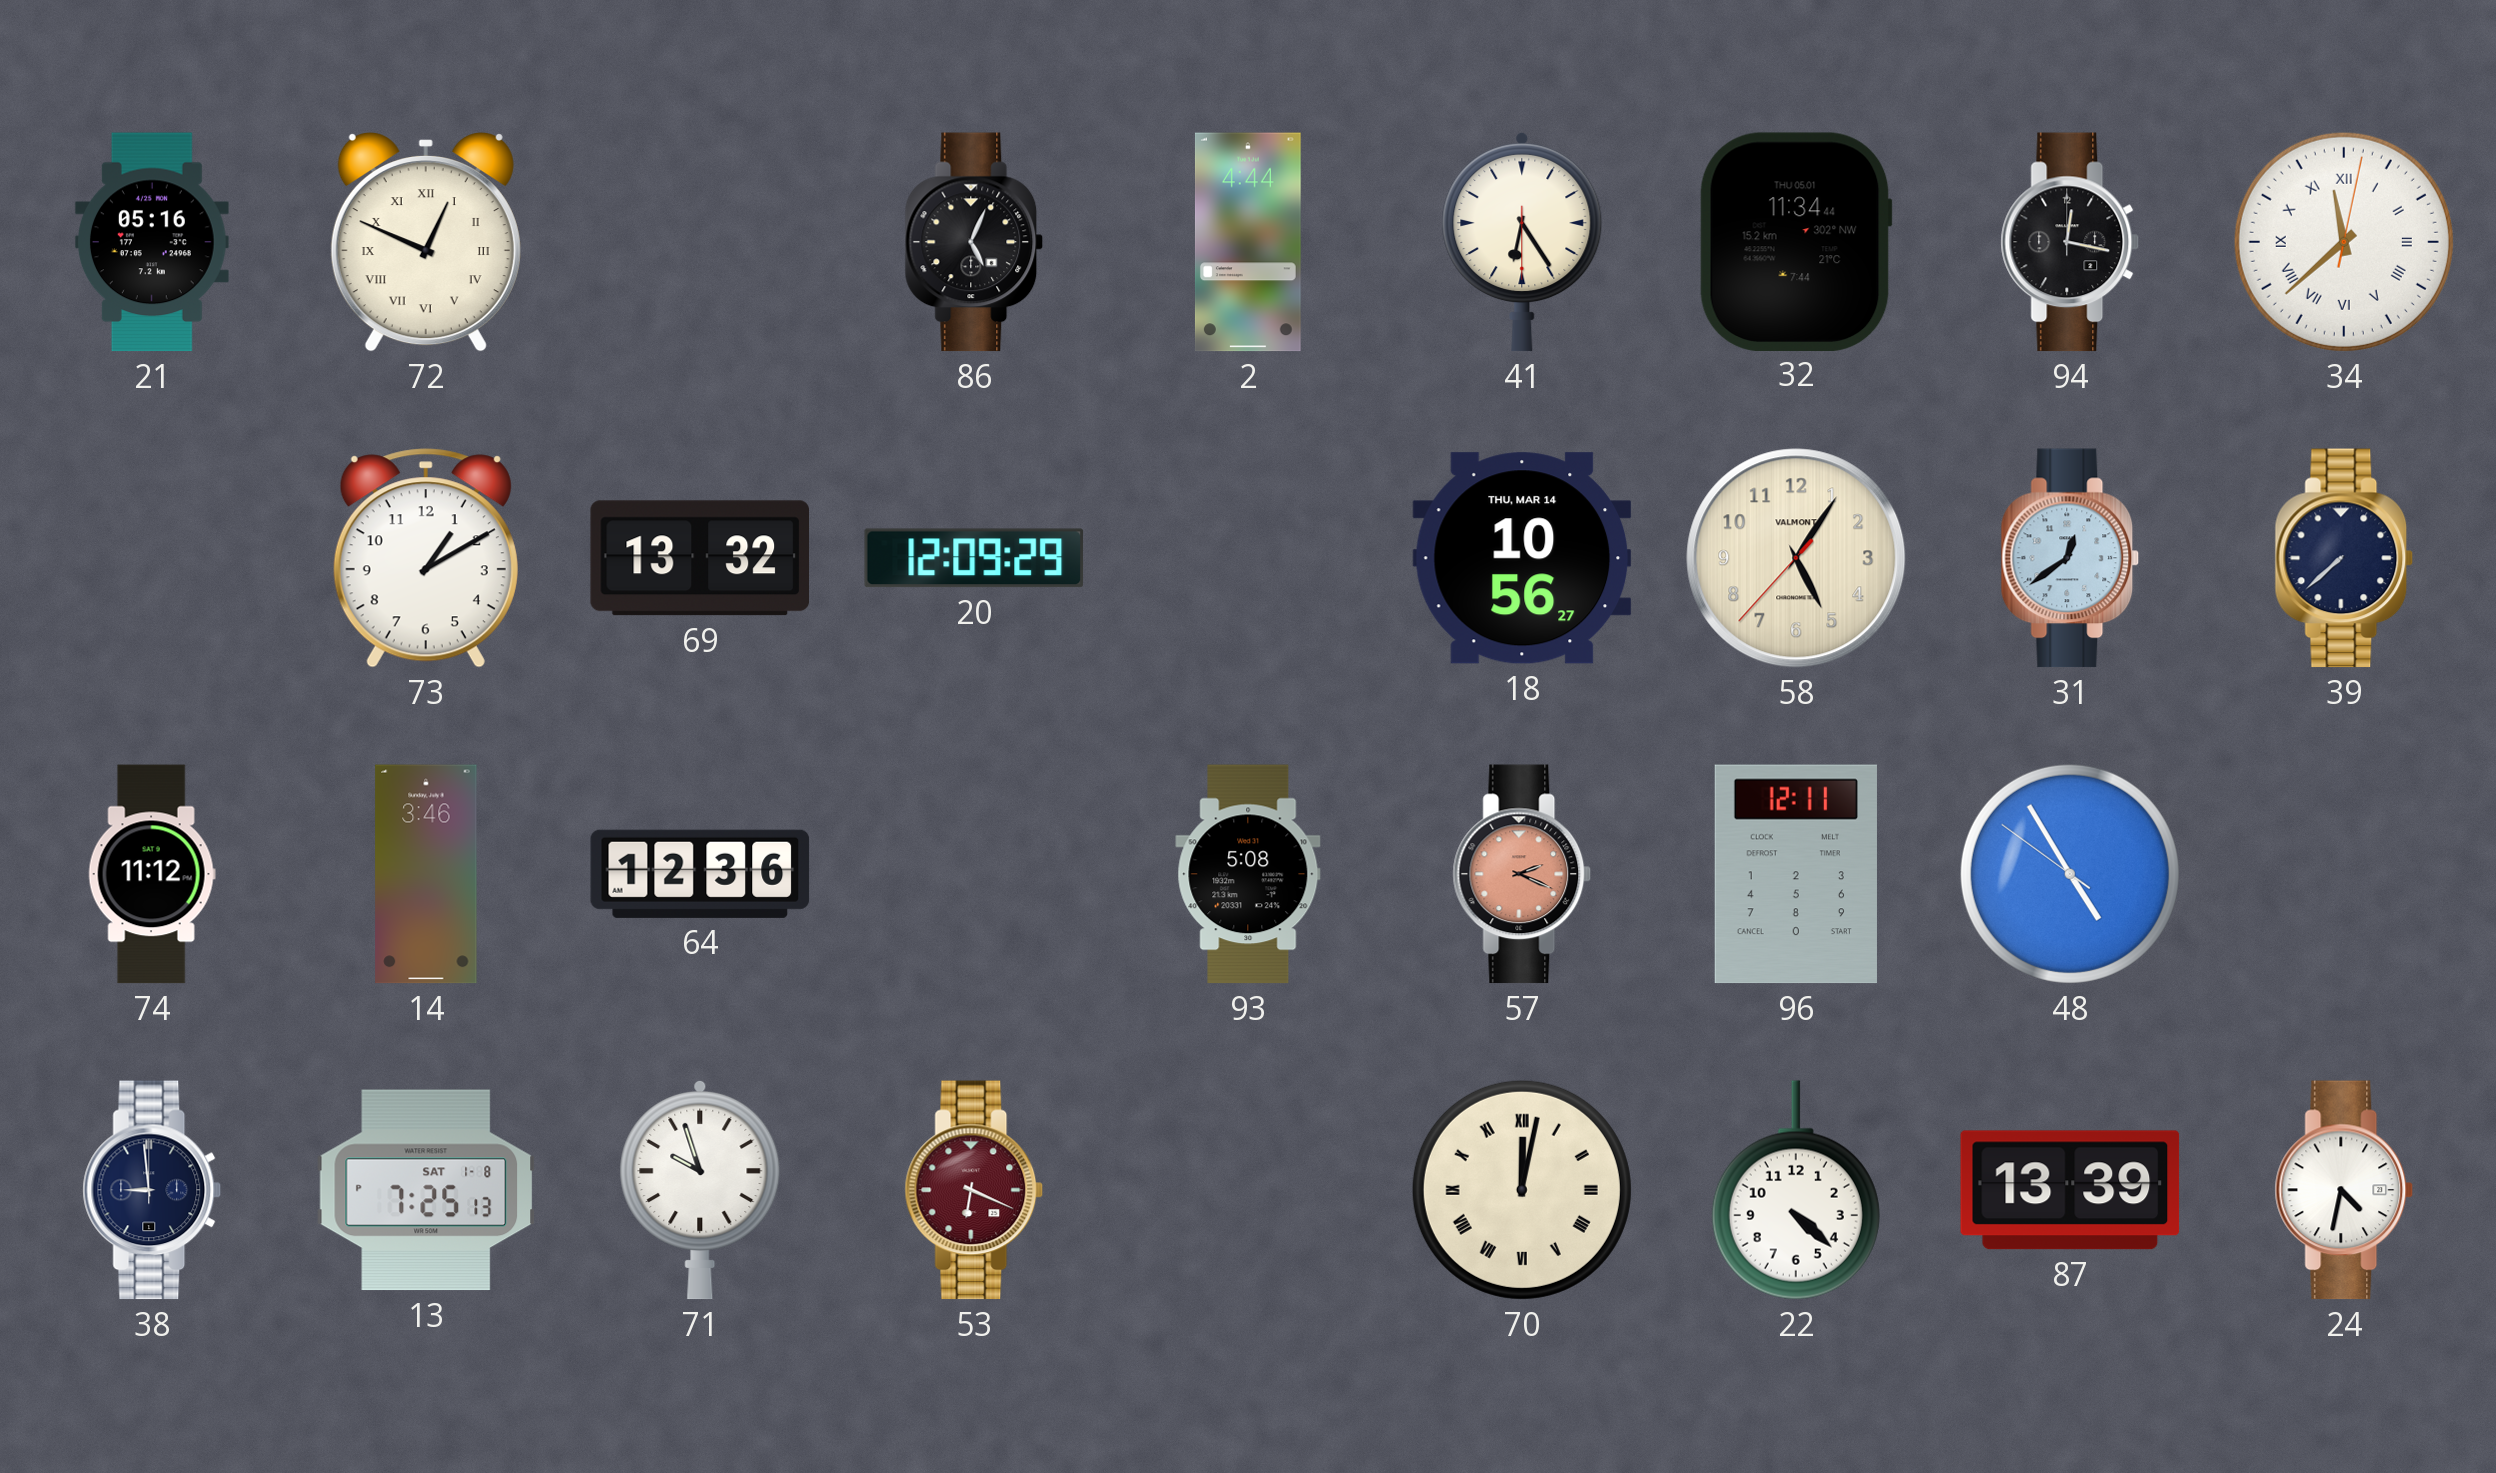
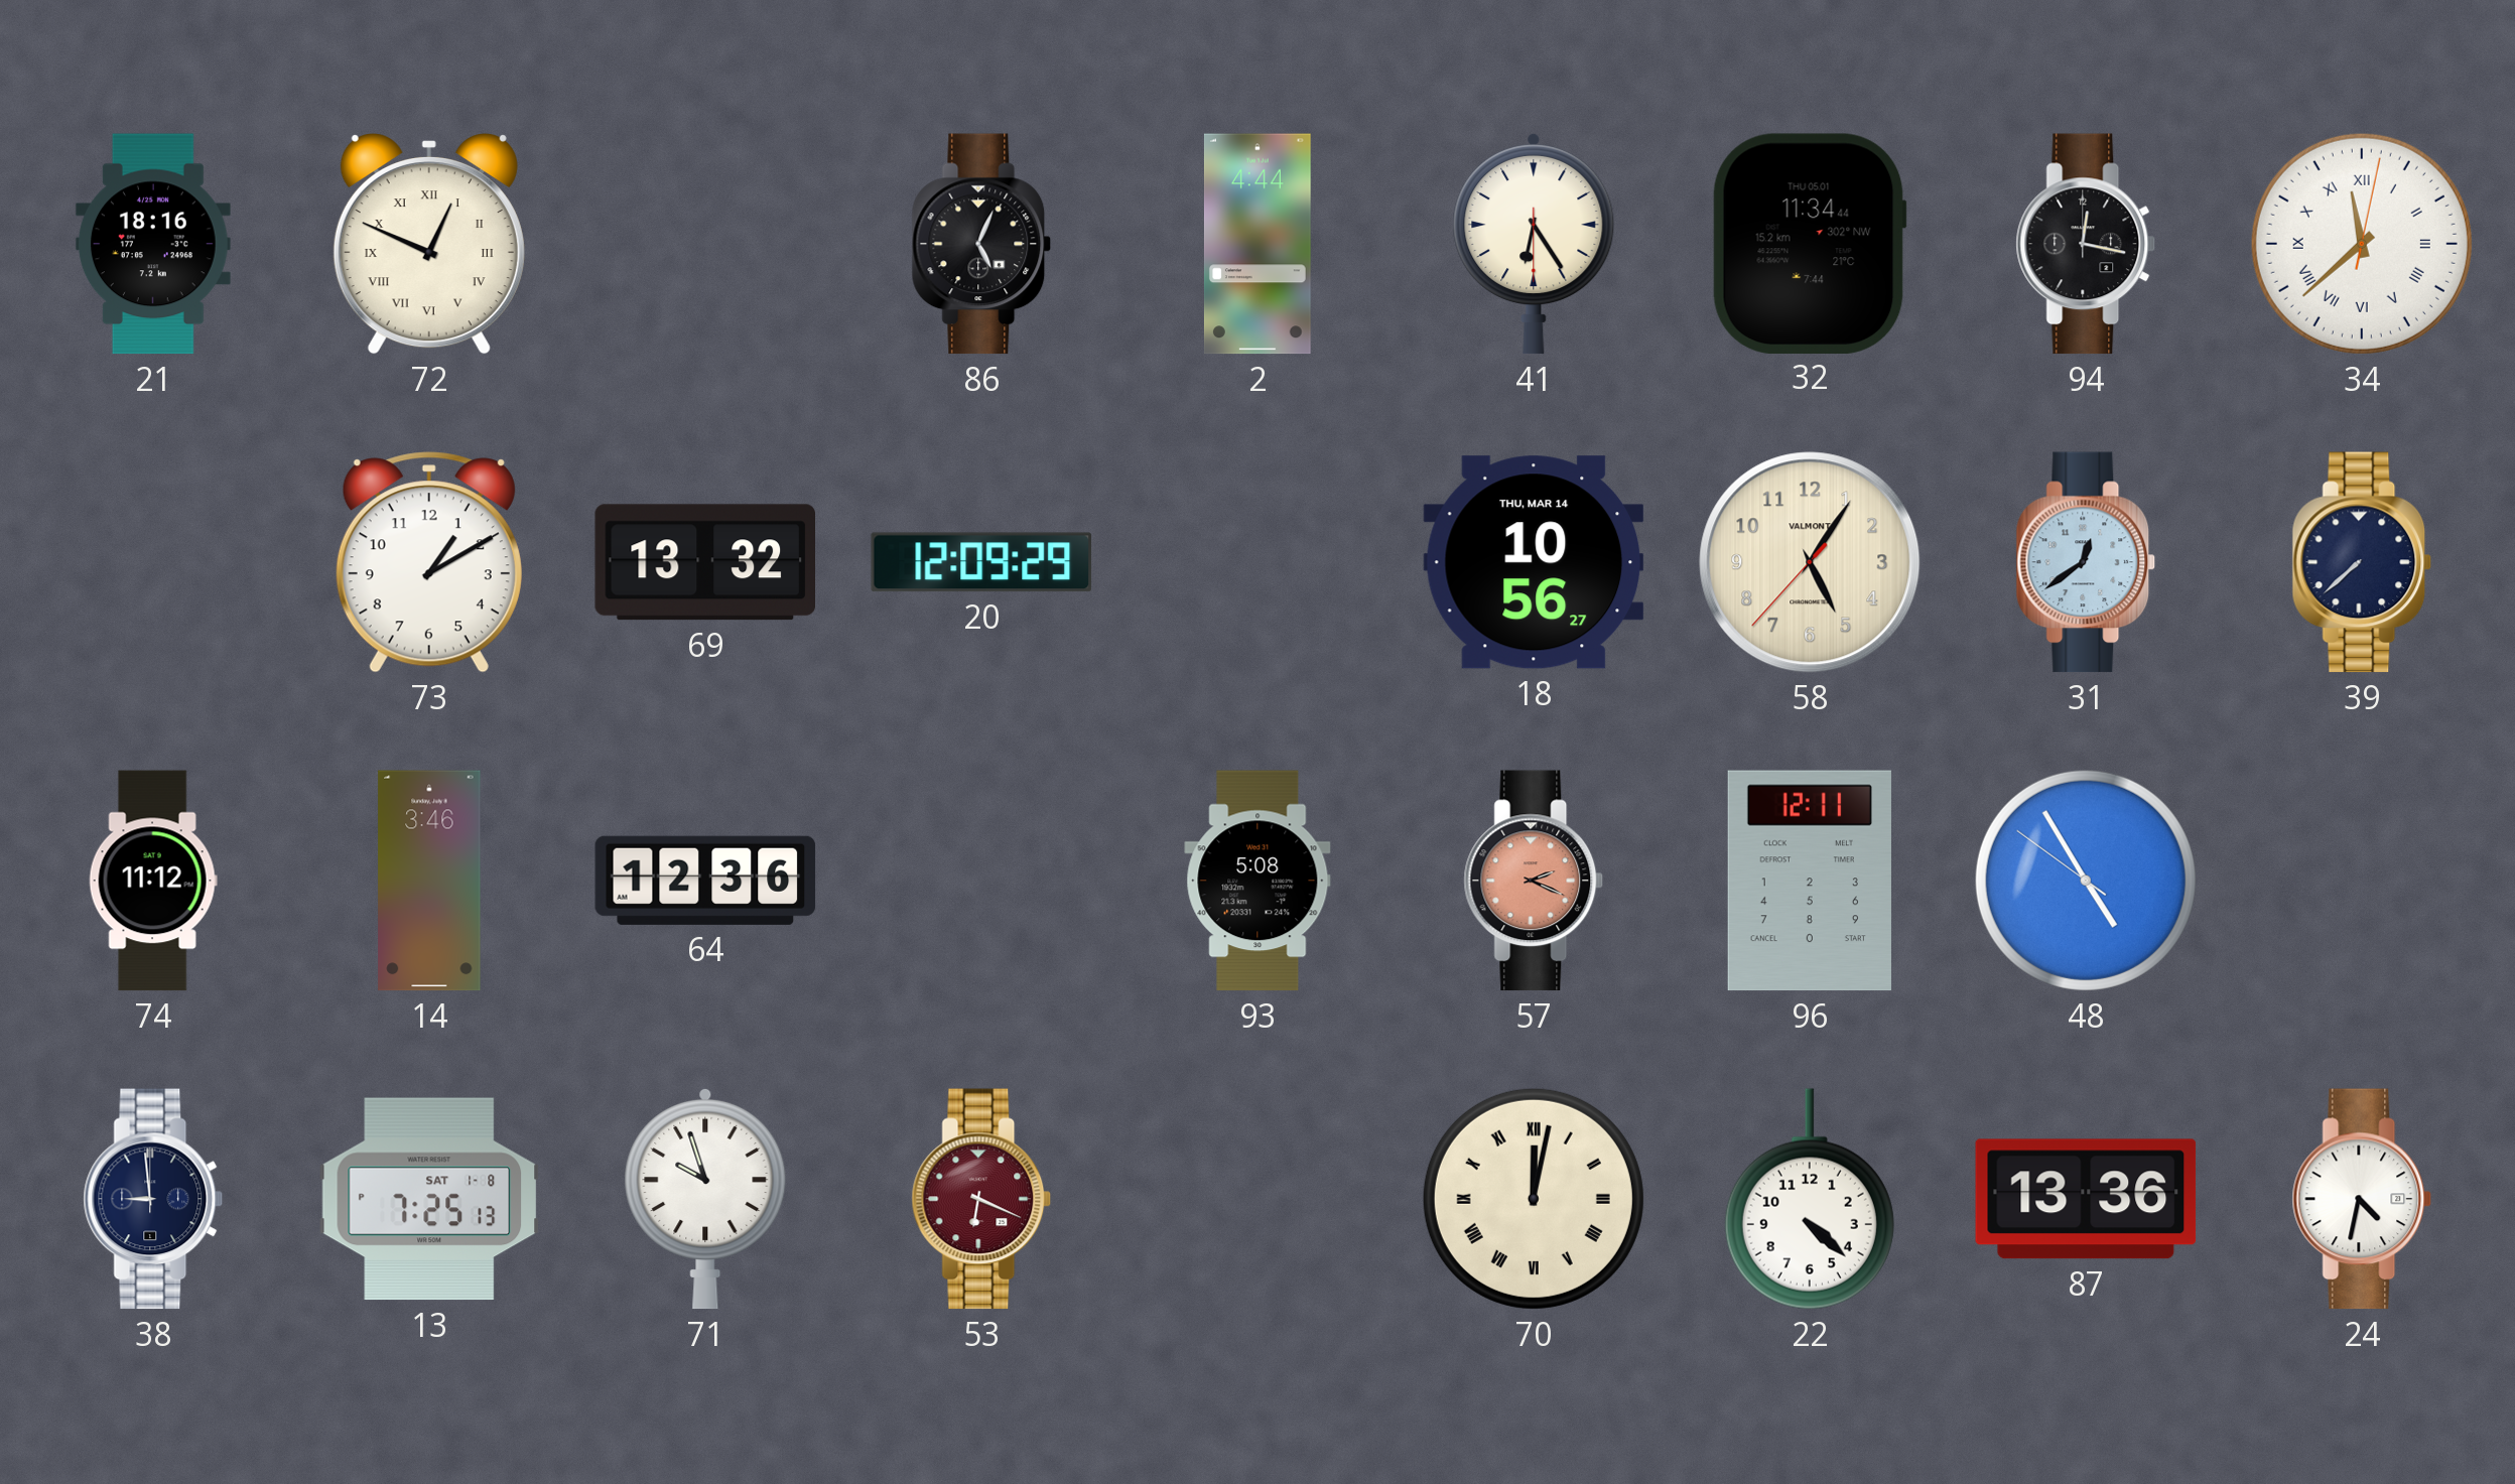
21: 05:16 -> 18:16 (153, 244)
87: 13:39 -> 13:36 (2086, 1199)
